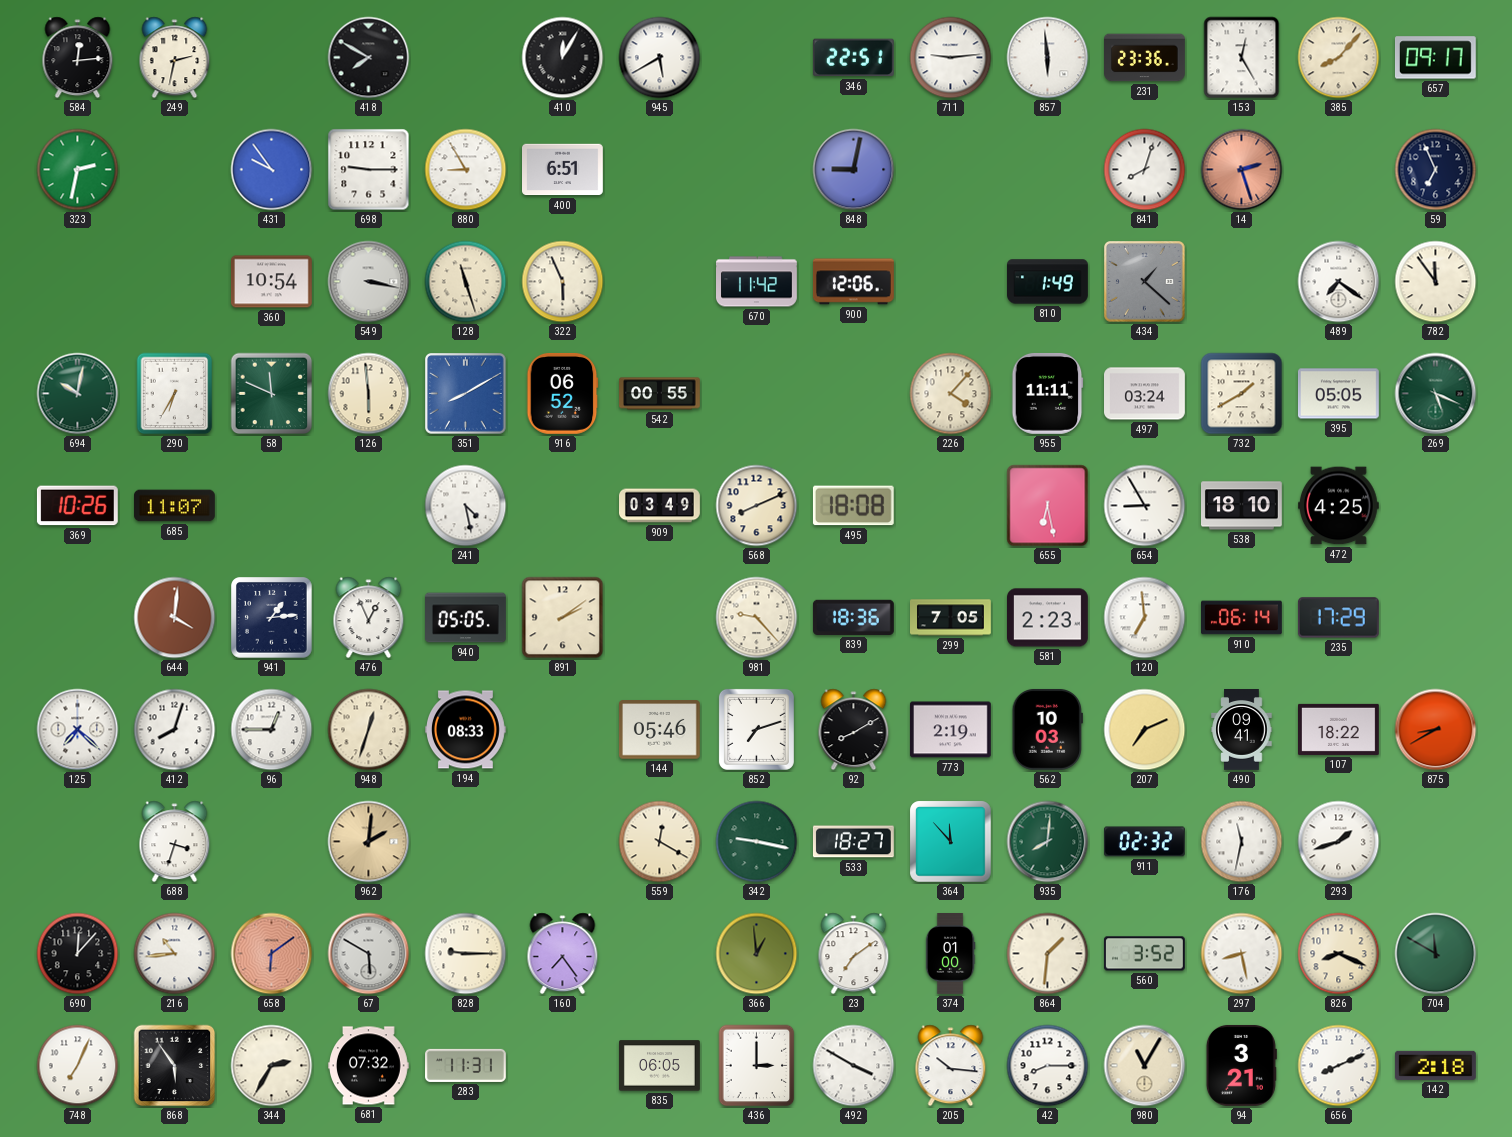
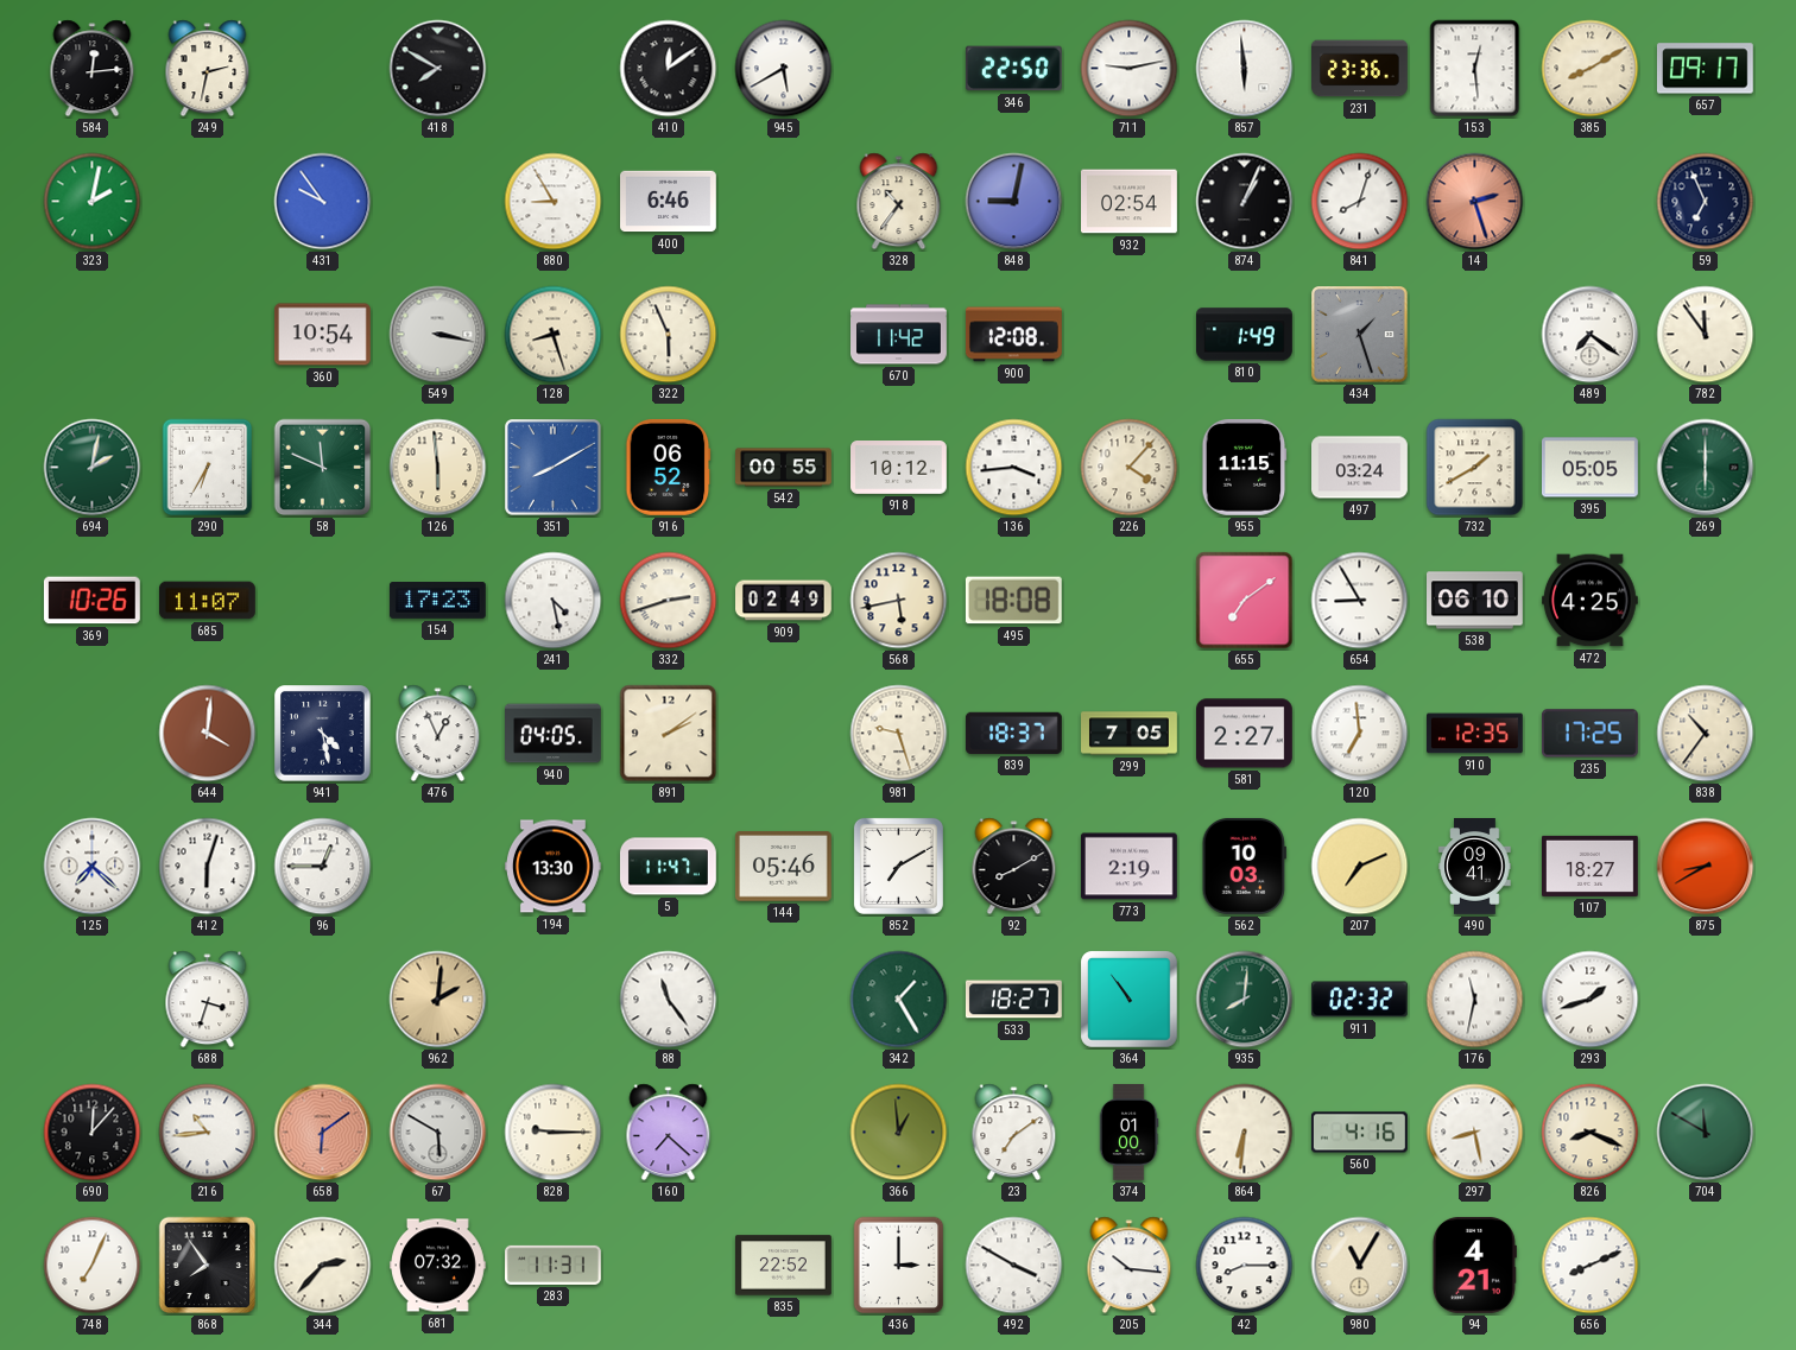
410: 12:05 -> 12:09 (669, 69)
346: 22:51 -> 22:50 (1013, 69)
711: 9:14 -> 9:13 (1130, 69)
153: 12:25 -> 12:29 (1475, 69)
385: 8:07 -> 8:10 (1591, 69)
323: 2:32 -> 2:02 (93, 202)
698: 9:15 -> none (369, 170)
400: 6:51 -> 6:46 (669, 202)
328: none -> 10:36 (899, 202)
932: none -> 02:54 (1130, 202)
874: none -> 1:04 (1245, 202)
128: 11:27 -> 8:27 (554, 335)
900: 12:06 -> 12:08 (1013, 335)
434: 1:22 -> 1:27 (1360, 335)
694: 10:02 -> 2:02 (93, 468)
918: none -> 10:12 (899, 468)
136: none -> 3:44 (1014, 468)
955: 11:11 -> 11:15 (1245, 467)
269: 5:19 -> 6:00 (1706, 468)
154: none -> 17:23 (437, 601)
332: none -> 2:42 (669, 601)
909: 03:49 -> 02:49 (784, 601)
568: 8:11 -> 5:43 (899, 601)
655: 6:28 -> 7:09 (1245, 601)
538: 18:10 -> 06:10 (1475, 601)
941: 1:14 -> 4:28 (323, 734)
940: 05:05 -> 04:05 (554, 734)
981: 9:23 -> 9:27 (899, 734)
839: 18:36 -> 18:37 (1013, 733)
581: 2:23 -> 2:27 (1245, 734)
910: 06:14 -> 12:35 (1475, 734)
235: 17:29 -> 17:25 (1589, 734)
838: none -> 10:36 (1706, 734)
412: 8:03 -> 6:03 (208, 867)
948: 12:33 -> none (369, 730)
194: 08:33 -> 13:30 (554, 867)
5: none -> 11:47 (669, 867)
852: 7:12 -> 7:10 (898, 866)
107: 18:22 -> 18:27 (1591, 866)
88: none -> 11:24 (669, 1000)
559: 12:20 -> none (660, 842)
342: 9:17 -> 1:25 (899, 1000)
364: 11:53 -> 10:54 (1130, 1000)
160: 7:24 -> 7:22 (669, 1133)
864: 1:31 -> 6:31 (1245, 1133)
560: 3:52 -> 4:16 (1359, 1133)
868: 5:54 -> 7:54 (208, 1266)
344: 2:35 -> 2:37 (323, 1266)
835: 06:05 -> 22:52 (784, 1266)
94: 3:21 -> 4:21 (1474, 1265)
142: 2:18 -> none (1435, 1065)
